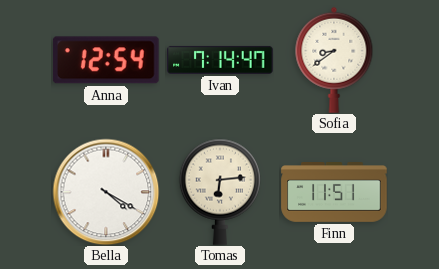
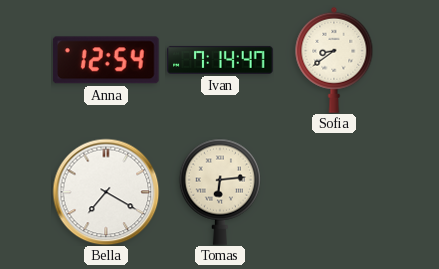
Bella: 4:20 -> 7:20 (106, 192)
Finn: 11:51 -> none (334, 193)
